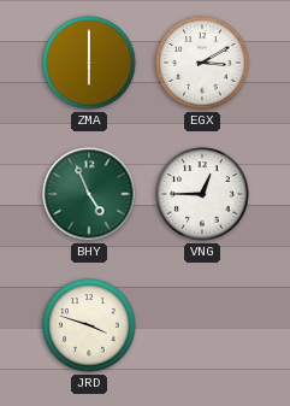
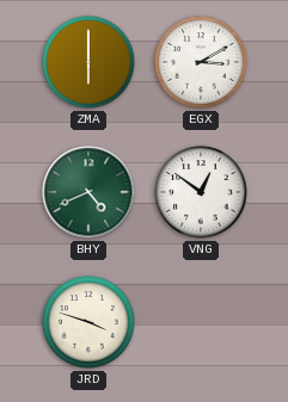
BHY: 4:56 -> 4:41 (88, 192)
VNG: 12:45 -> 12:51 (201, 192)
